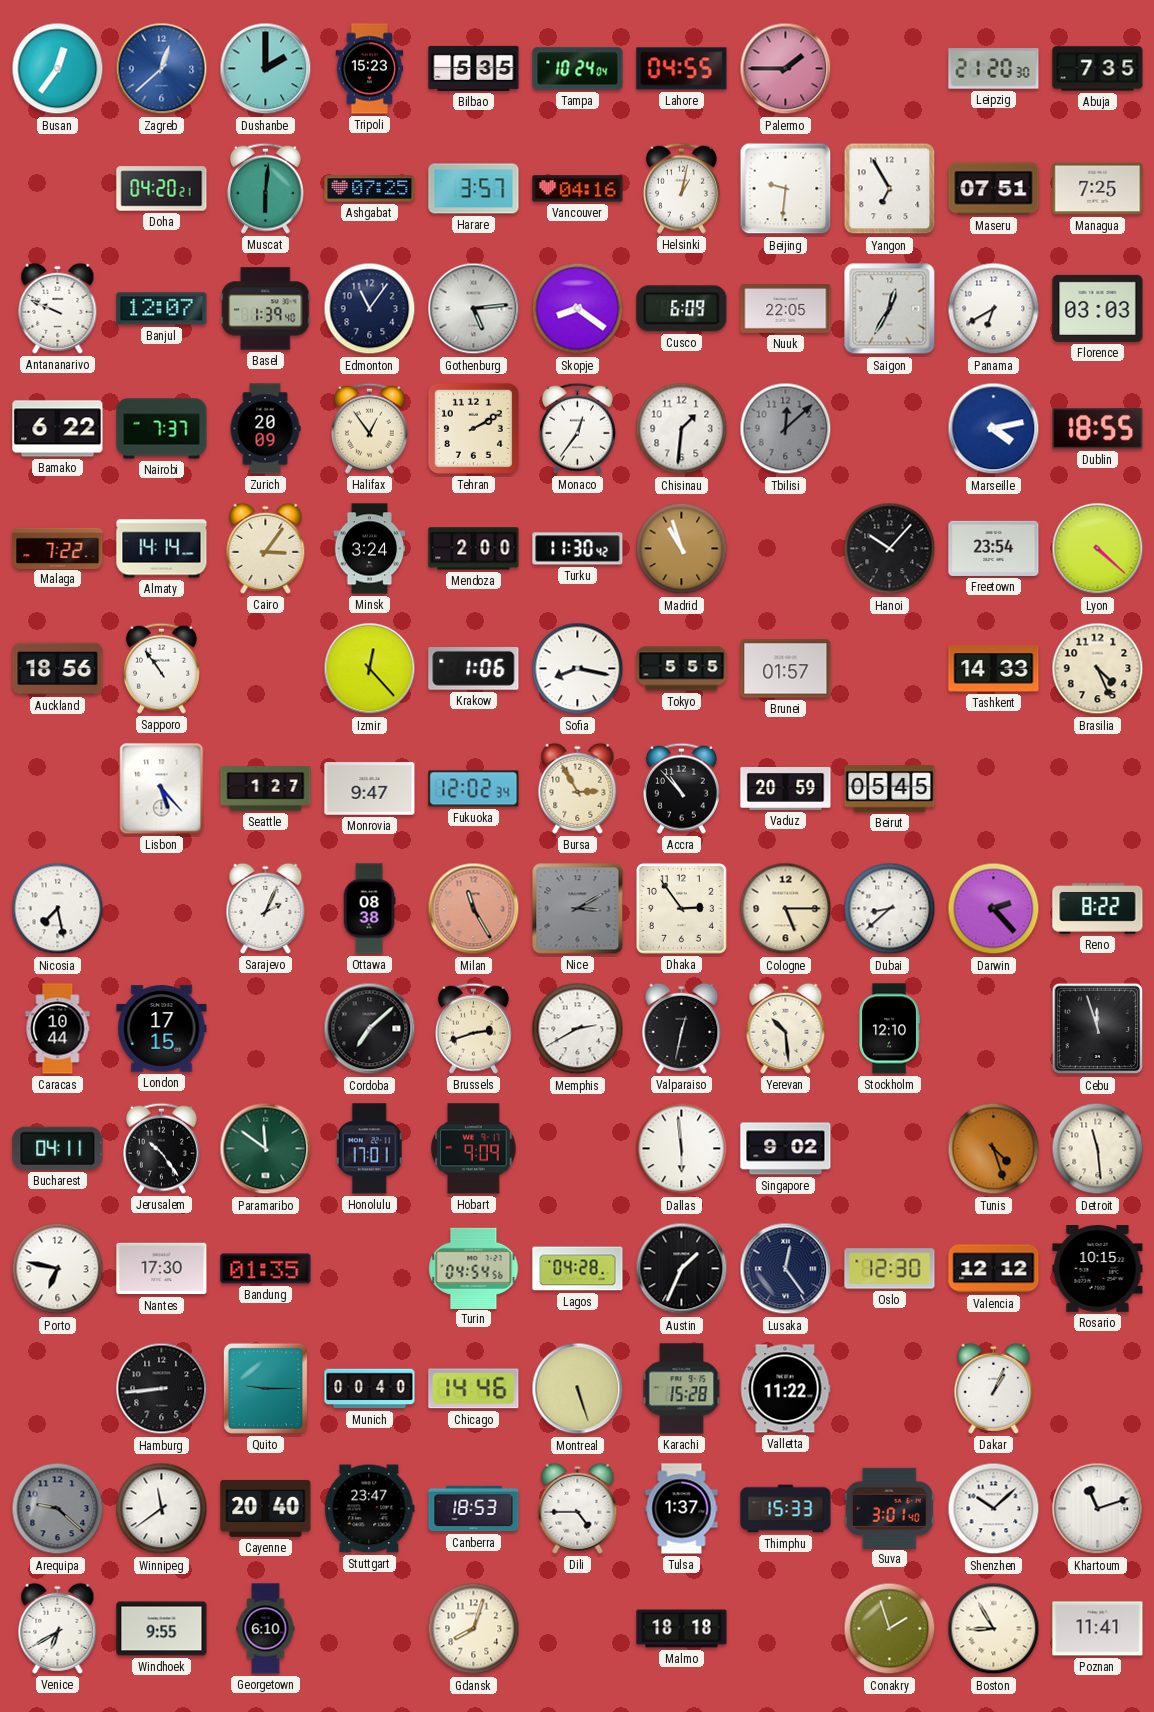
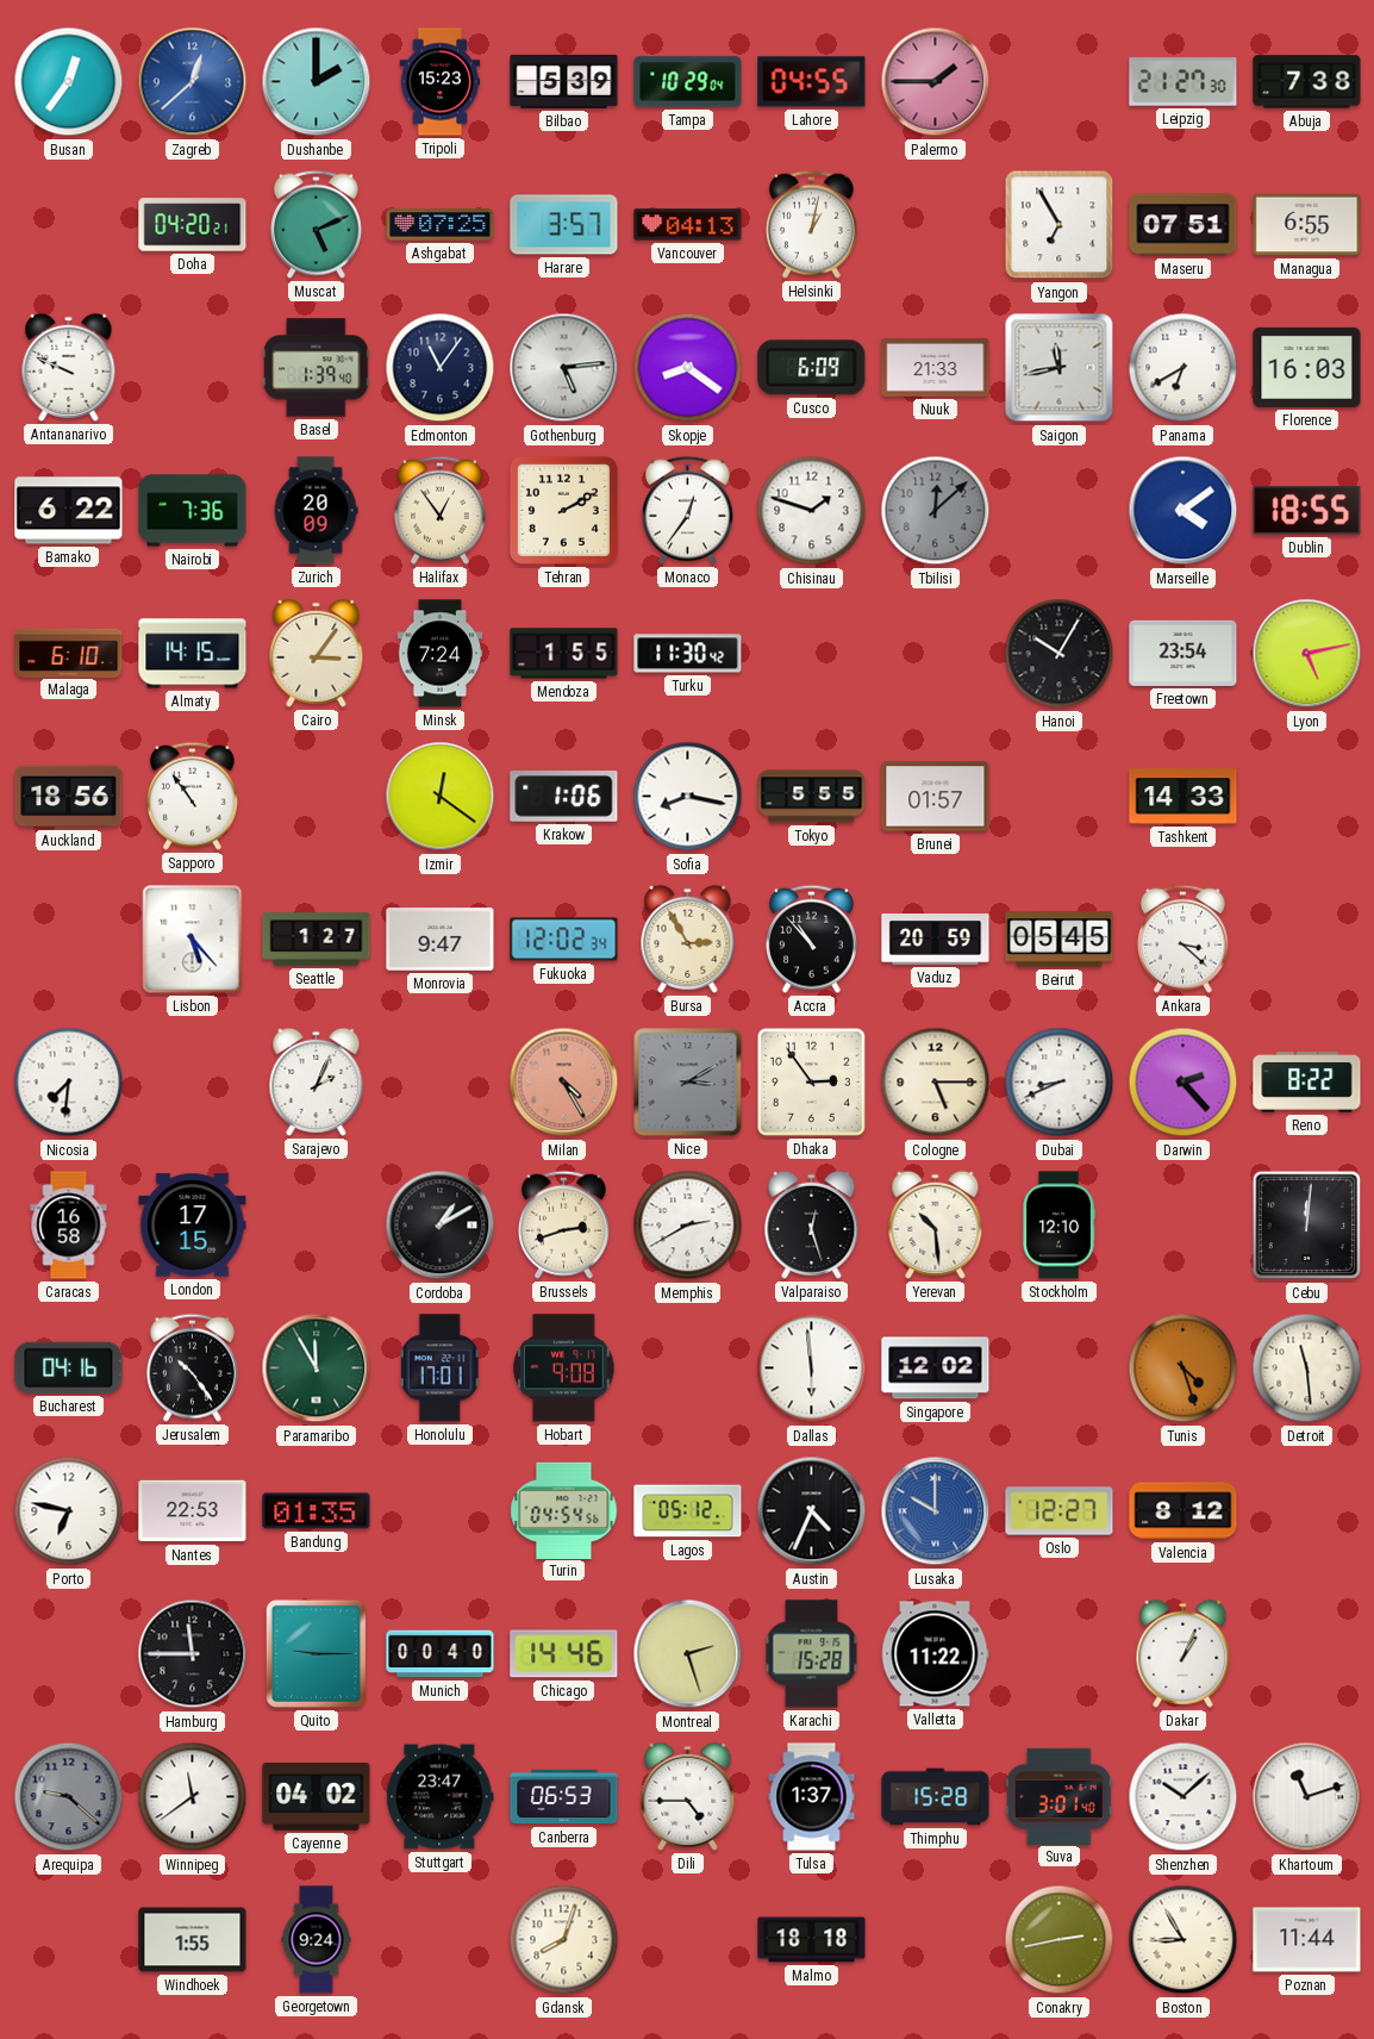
Bilbao: 5:35 -> 5:39 (564, 81)
Tampa: 10:24 -> 10:29 (688, 82)
Leipzig: 21:20 -> 21:27 (1183, 82)
Abuja: 7:35 -> 7:38 (1307, 82)
Muscat: 6:01 -> 5:11 (316, 224)
Vancouver: 04:16 -> 04:13 (688, 225)
Beijing: 9:31 -> none (786, 189)
Managua: 7:25 -> 6:55 (1307, 225)
Banjul: 12:07 -> none (162, 309)
Nuuk: 22:05 -> 21:33 (936, 368)
Saigon: 12:35 -> 11:43 (1060, 368)
Florence: 03:03 -> 16:03 (1307, 367)
Nairobi: 7:37 -> 7:36 (193, 511)
Chisinau: 1:31 -> 1:48 (812, 511)
Marseille: 4:13 -> 4:09 (1183, 511)
Malaga: 7:22 -> 6:10 (69, 653)
Almaty: 14:14 -> 14:15 (193, 654)
Minsk: 3:24 -> 7:24 (441, 654)
Mendoza: 2:00 -> 1:55 (564, 654)
Madrid: 10:57 -> none (682, 549)
Hanoi: 10:07 -> 10:05 (1060, 654)
Lyon: 4:22 -> 5:13 (1307, 654)
Izmir: 12:23 -> 12:21 (441, 797)
Brasilia: 4:26 -> none (1098, 669)
Ankara: none -> 3:22 (1182, 939)
Nicosia: 7:28 -> 7:31 (69, 1083)
Ottawa: 08:38 -> none (369, 909)
Milan: 11:25 -> 4:25 (564, 1083)
Dubai: 8:38 -> 8:41 (1060, 1083)
Caracas: 10:44 -> 16:58 (69, 1226)
Cordoba: 7:08 -> 1:10 (441, 1226)
Valparaiso: 12:32 -> 12:27 (812, 1224)
Cebu: 11:57 -> 12:01 (1307, 1226)
Bucharest: 04:11 -> 04:16 (69, 1367)
Paramaribo: 11:51 -> 11:55 (317, 1368)
Hobart: 9:09 -> 9:08 (564, 1368)
Singapore: 9:02 -> 12:02 (936, 1368)
Nantes: 17:30 -> 22:53 (193, 1511)
Lagos: 04:28 -> 05:12 (688, 1511)
Austin: 1:34 -> 4:34 (812, 1511)
Lusaka: 12:24 -> 10:00 (936, 1511)
Lusaka dial: navy -> blue (936, 1511)
Oslo: 12:30 -> 12:27 (1060, 1511)
Valencia: 12:12 -> 8:12 (1183, 1511)
Rosario: 10:15 -> none (1098, 1269)
Hamburg: 8:44 -> 11:45 (193, 1654)
Montreal: 5:27 -> 2:27 (688, 1654)
Cayenne: 20:40 -> 04:02 (317, 1796)
Canberra: 18:53 -> 06:53 (564, 1797)
Thimphu: 15:33 -> 15:28 (936, 1797)
Venice: 6:40 -> none (58, 1628)
Windhoek: 9:55 -> 1:55 (193, 1940)
Georgetown: 6:10 -> 9:24 (317, 1940)
Conakry: 1:57 -> 2:43 (1060, 1940)
Poznan: 11:41 -> 11:44 (1307, 1940)
